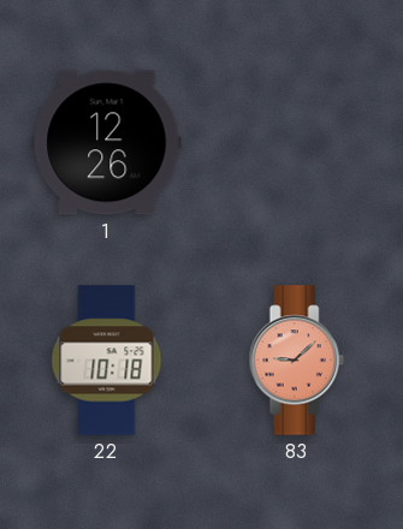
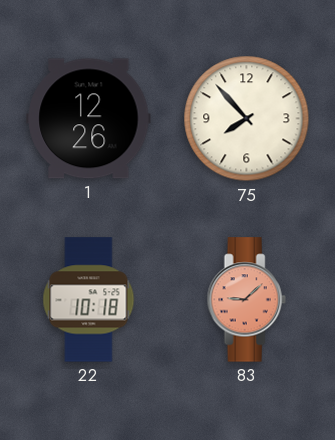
75: none -> 7:53 (247, 119)
